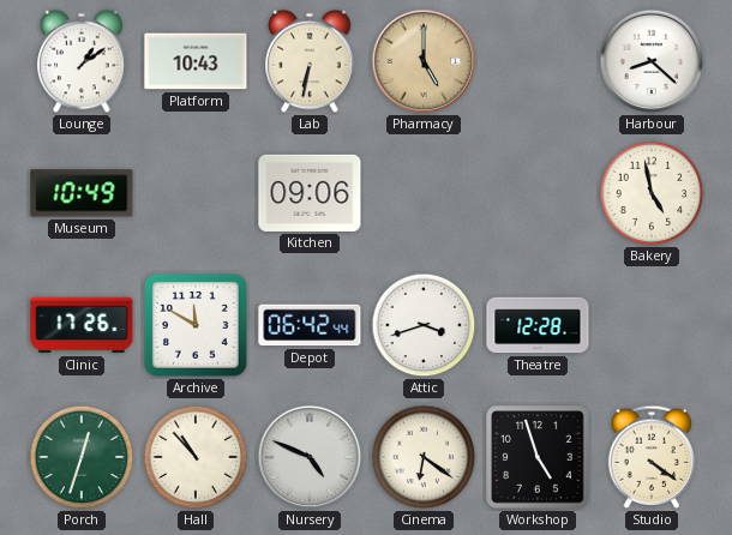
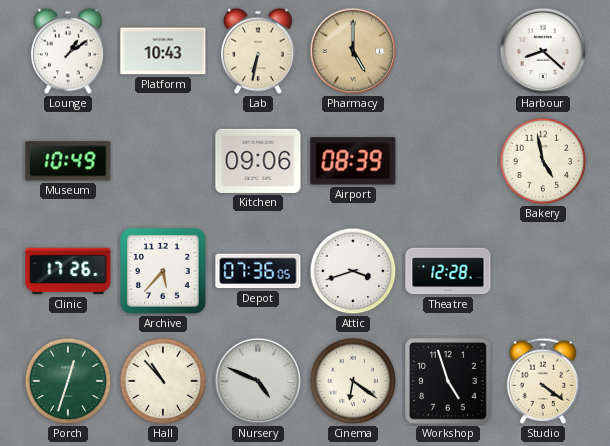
Airport: none -> 08:39 (353, 161)
Archive: 11:50 -> 5:37 (163, 271)
Depot: 06:42 -> 07:36 (258, 271)
